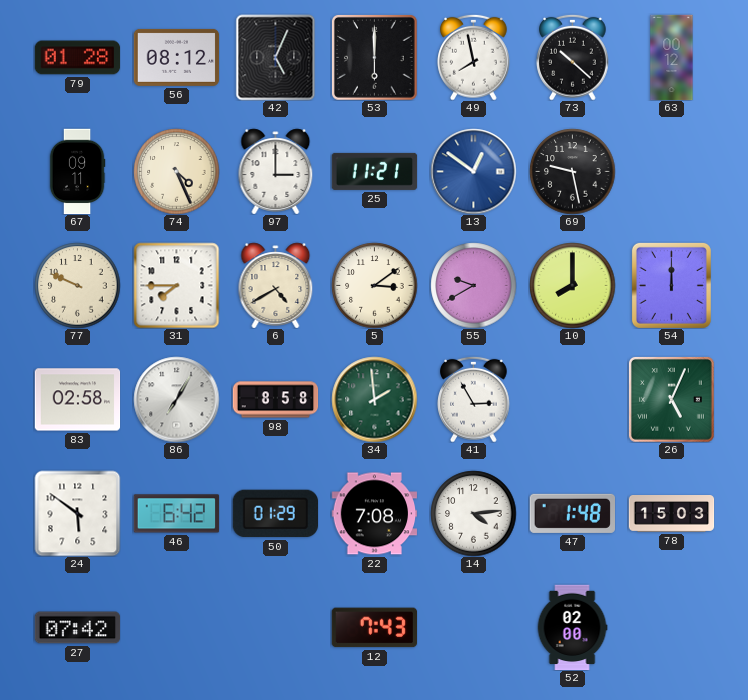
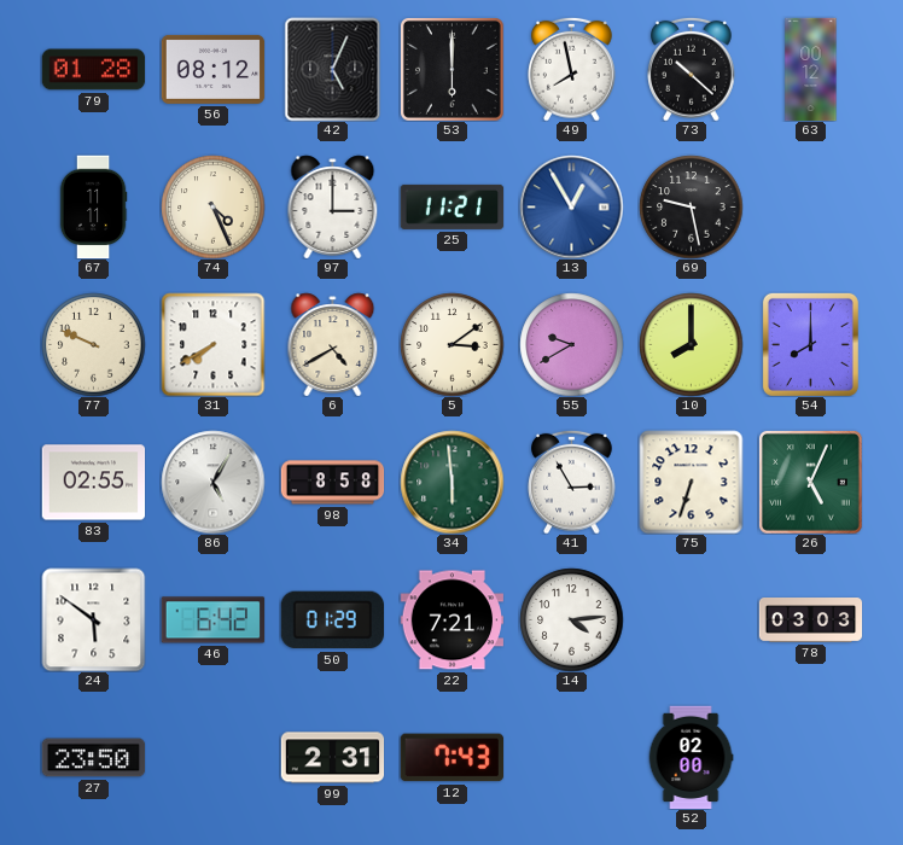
67: 09:11 -> 11:11 (93, 206)
13: 12:51 -> 12:55 (571, 206)
31: 7:45 -> 7:40 (212, 344)
54: 12:00 -> 8:00 (810, 344)
83: 02:58 -> 02:55 (93, 483)
86: 7:05 -> 5:05 (212, 482)
34: 1:59 -> 5:59 (451, 482)
75: none -> 6:33 (691, 482)
22: 7:08 -> 7:21 (451, 620)
47: 1:48 -> none (572, 513)
78: 15:03 -> 03:03 (810, 620)
27: 07:42 -> 23:50 (93, 758)
99: none -> 2:31 (332, 758)
